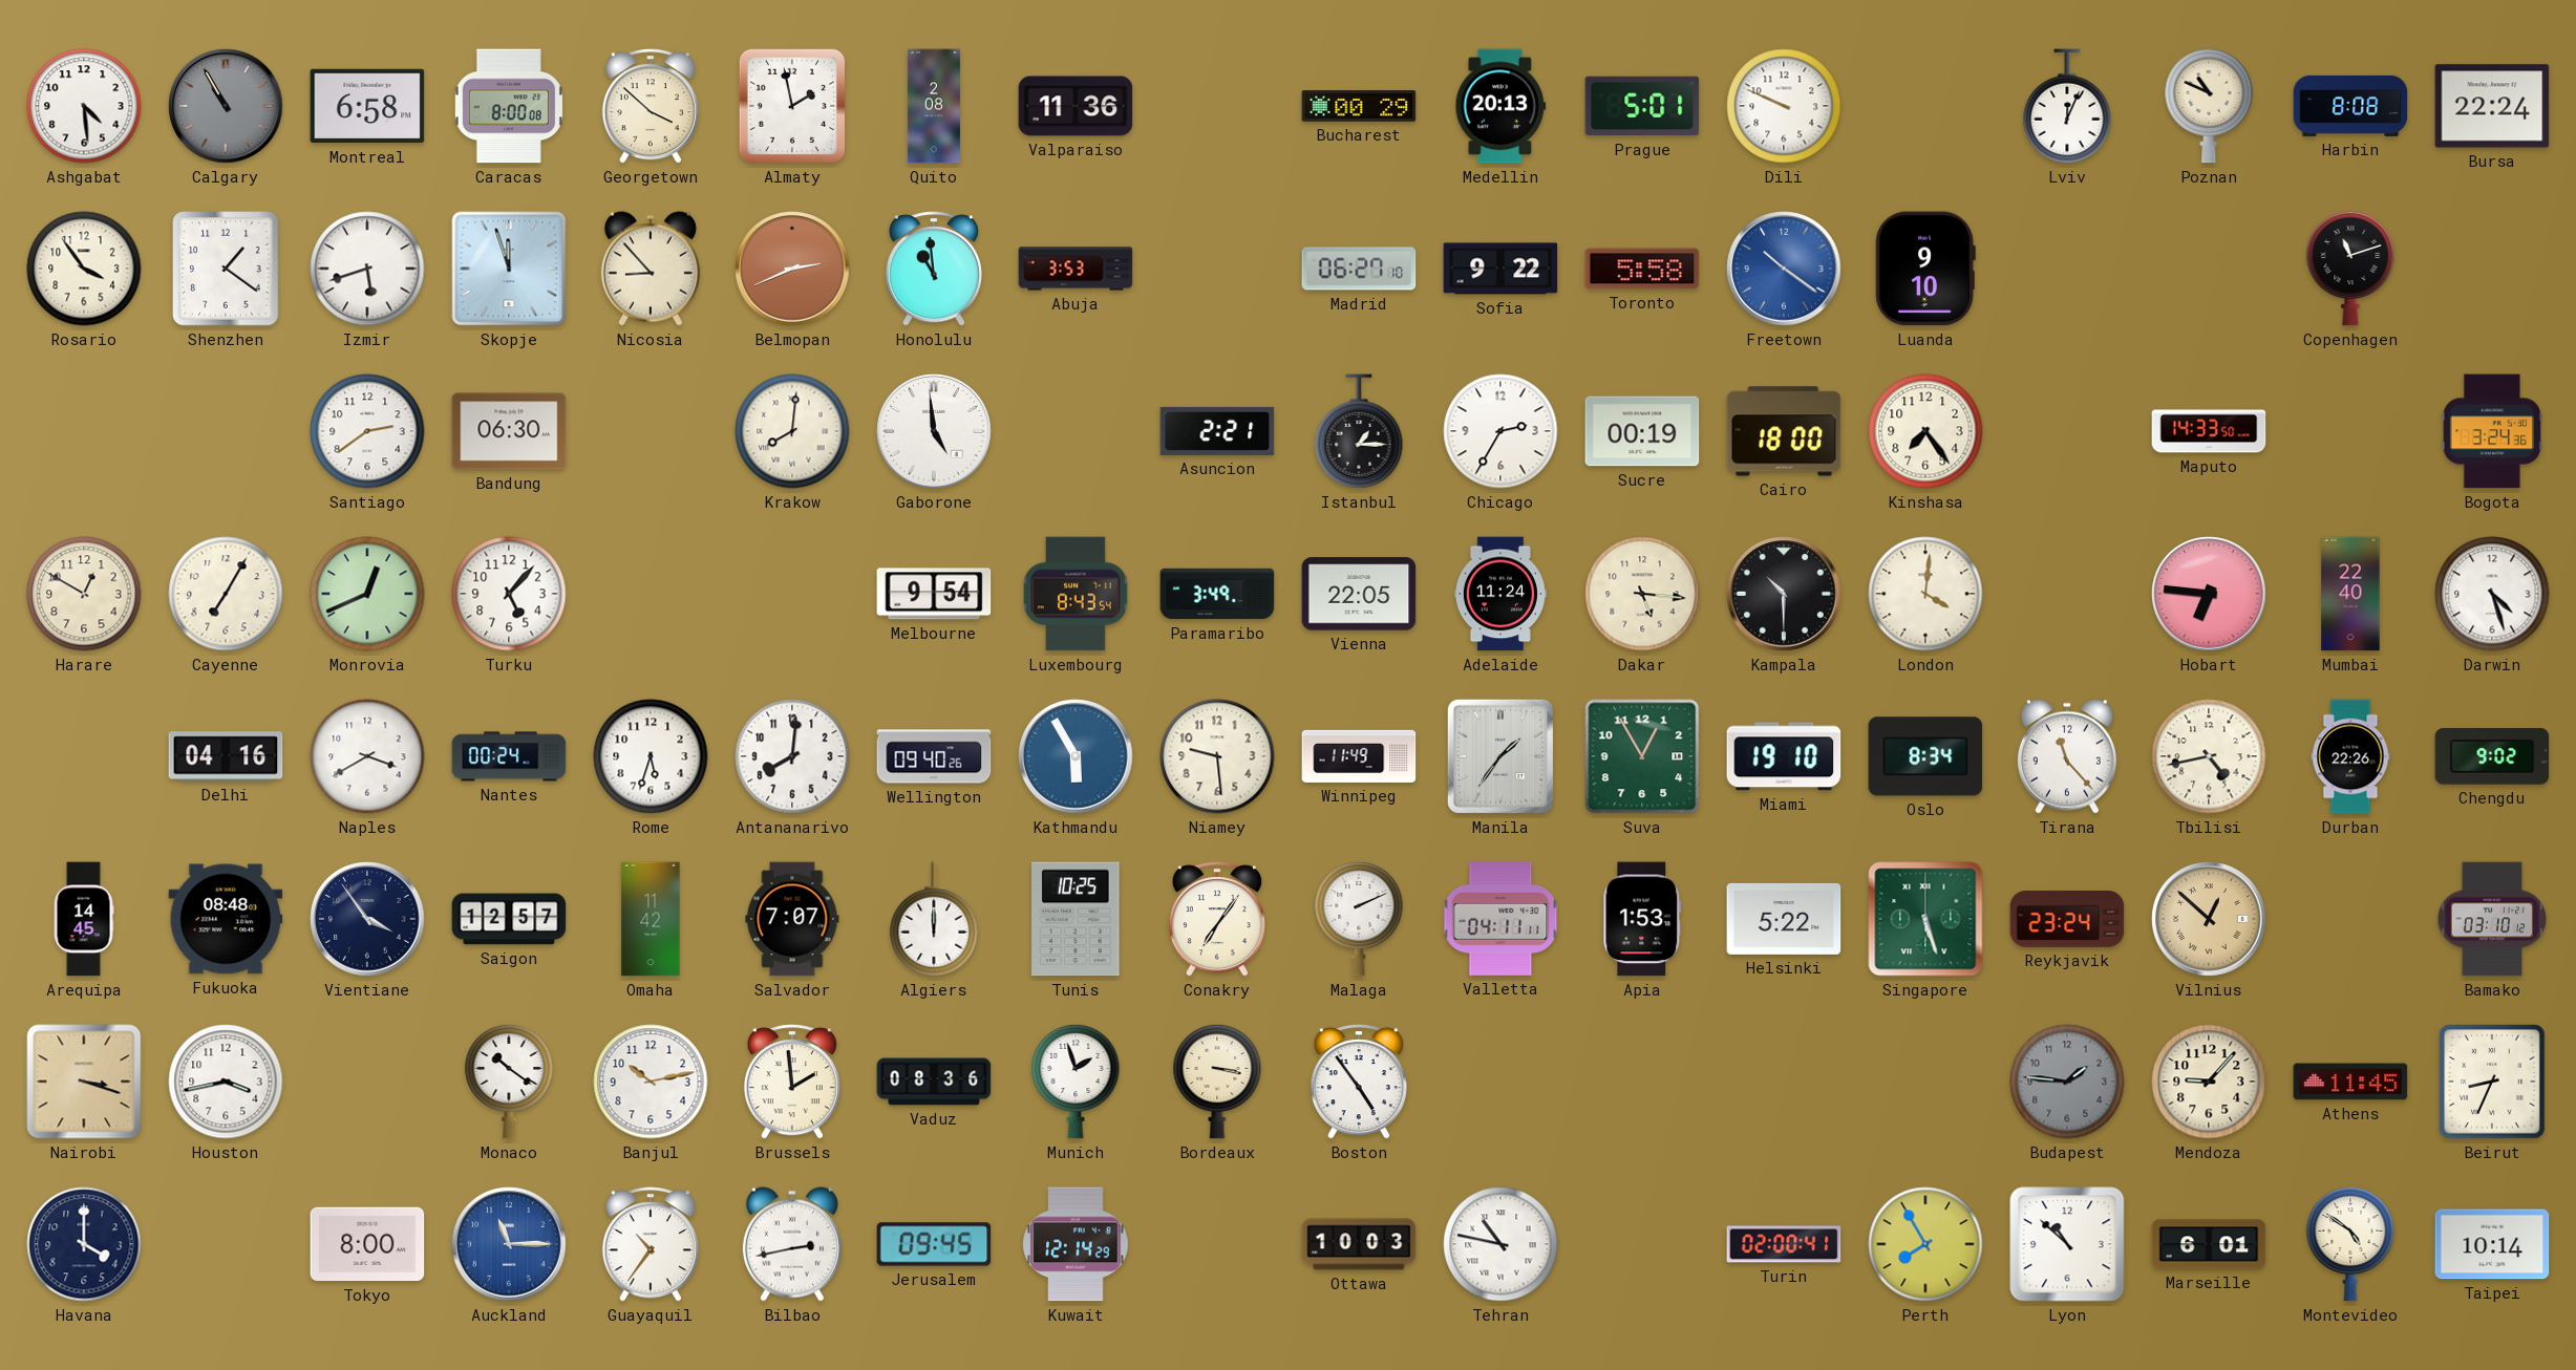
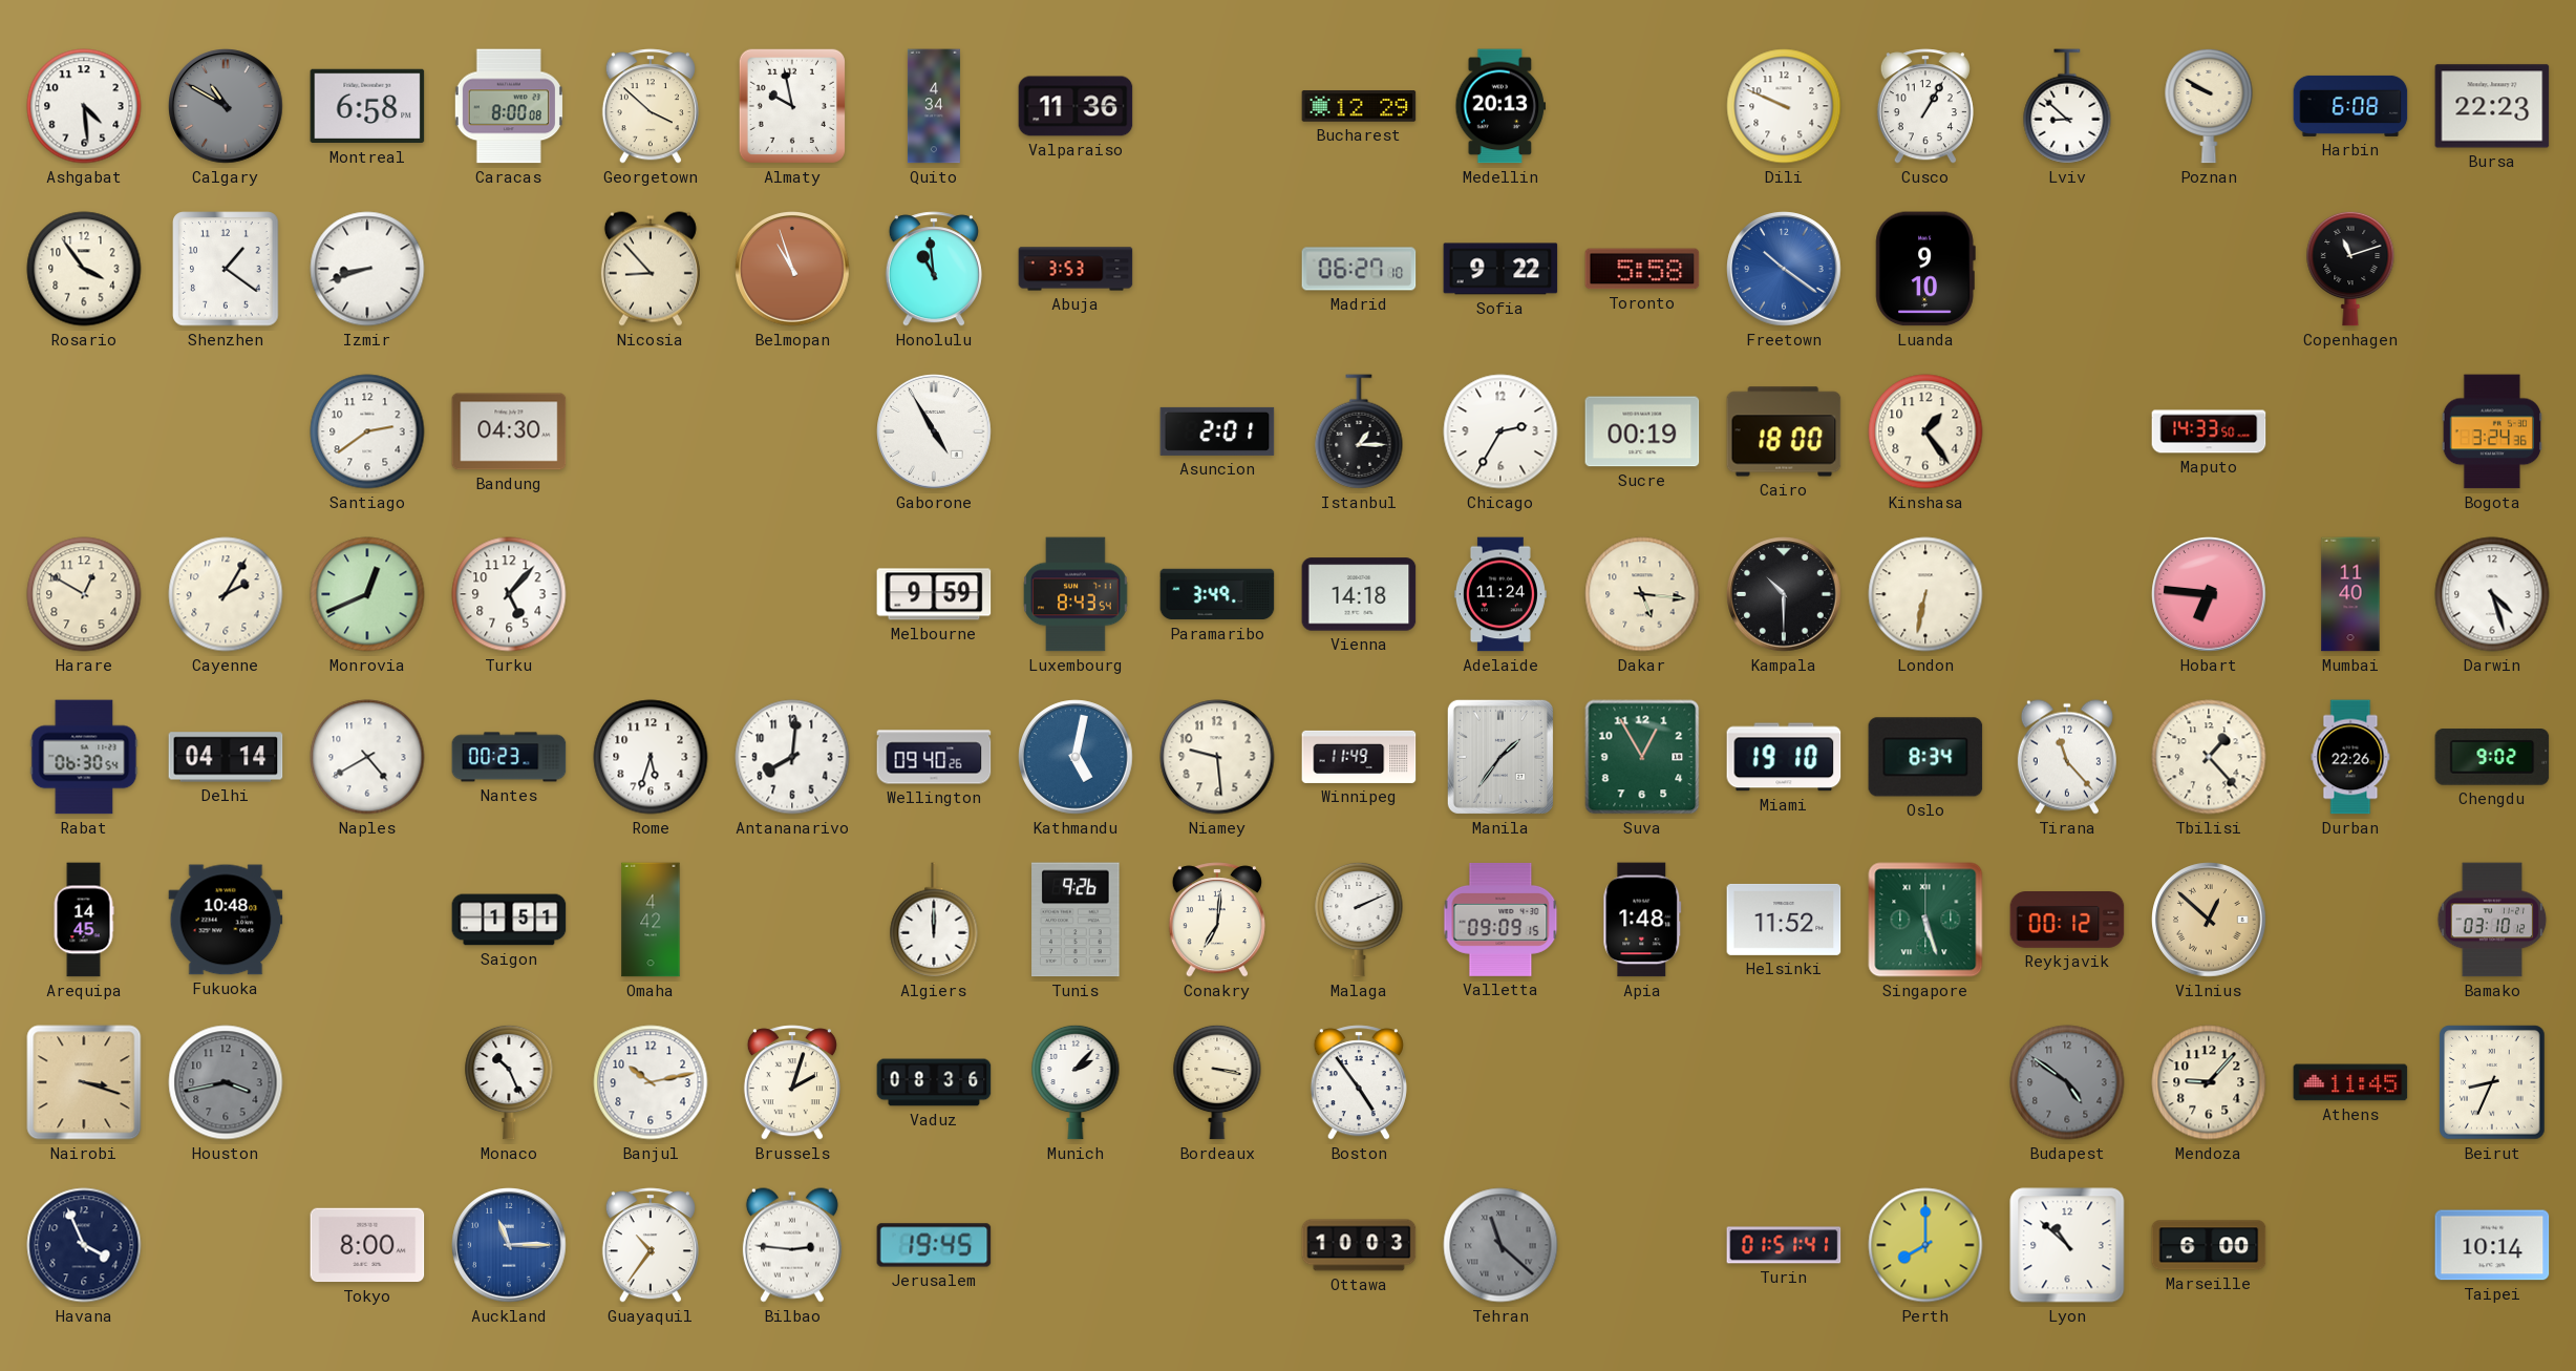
Calgary: 10:55 -> 10:50 (226, 106)
Almaty: 1:58 -> 9:58 (792, 106)
Quito: 2:08 -> 4:34 (934, 106)
Bucharest: 00:29 -> 12:29 (1359, 106)
Prague: 5:01 -> none (1642, 106)
Cusco: none -> 1:05 (1925, 106)
Lviv: 12:04 -> 8:52 (2067, 106)
Poznan: 10:49 -> 9:50 (2209, 106)
Harbin: 8:08 -> 6:08 (2350, 106)
Bursa: 22:24 -> 22:23 (2492, 106)
Izmir: 5:42 -> 8:42 (367, 269)
Skopje: 11:57 -> none (509, 269)
Belmopan: 2:41 -> 10:57 (792, 269)
Bandung: 06:30 -> 04:30 (509, 431)
Krakow: 8:01 -> none (792, 431)
Gaborone: 4:59 -> 4:55 (934, 431)
Asuncion: 2:21 -> 2:01 (1217, 431)
Kinshasa: 7:24 -> 1:24 (1925, 431)
Cayenne: 7:05 -> 2:05 (226, 594)
Melbourne: 9:54 -> 9:59 (934, 594)
Vienna: 22:05 -> 14:18 (1359, 594)
London: 4:01 -> 6:32 (1925, 594)
Mumbai: 22:40 -> 11:40 (2350, 594)
Rabat: none -> 06:30 (84, 757)
Delhi: 04:16 -> 04:14 (226, 757)
Naples: 3:40 -> 4:40 (367, 757)
Nantes: 00:24 -> 00:23 (509, 757)
Kathmandu: 5:55 -> 5:02 (1076, 757)
Tbilisi: 4:43 -> 1:23 (2209, 757)
Fukuoka: 08:48 -> 10:48 (226, 920)
Vientiane: 3:54 -> none (367, 919)
Saigon: 12:57 -> 1:51 (509, 920)
Omaha: 11:42 -> 4:42 (651, 920)
Salvador: 7:07 -> none (792, 919)
Tunis: 10:25 -> 9:26 (1076, 920)
Conakry: 7:06 -> 7:01 (1217, 920)
Valletta: 04:11 -> 09:09 (1500, 920)
Apia: 1:53 -> 1:48 (1642, 920)
Helsinki: 5:22 -> 11:52 (1784, 920)
Reykjavik: 23:24 -> 00:12 (2067, 921)
Houston dial: white -> grey (226, 1082)
Monaco: 10:21 -> 10:26 (509, 1082)
Brussels: 1:59 -> 2:03 (792, 1082)
Munich: 1:57 -> 2:07 (1076, 1082)
Budapest: 1:46 -> 4:51 (2067, 1082)
Havana: 4:00 -> 3:56 (84, 1245)
Bilbao: 2:43 -> 2:46 (792, 1245)
Jerusalem: 09:45 -> 19:45 (934, 1245)
Kuwait: 12:14 -> none (1076, 1244)
Tehran: 10:47 -> 11:22 (1500, 1245)
Tehran dial: white -> grey (1500, 1245)
Turin: 02:00 -> 01:51 (1784, 1245)
Perth: 7:55 -> 8:00 (1925, 1245)
Marseille: 6:01 -> 6:00 (2209, 1245)
Montevideo: 4:51 -> none (2350, 1244)
